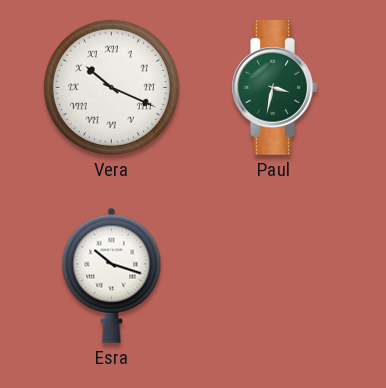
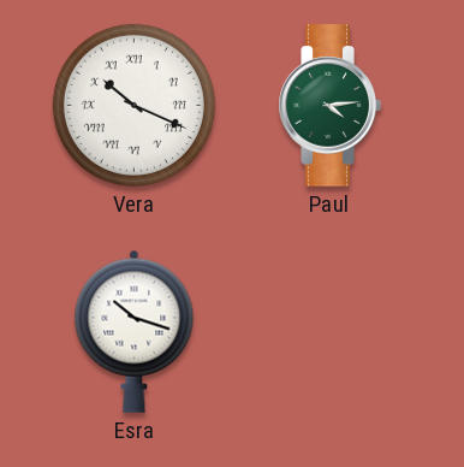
Paul: 3:32 -> 4:14 (329, 106)
